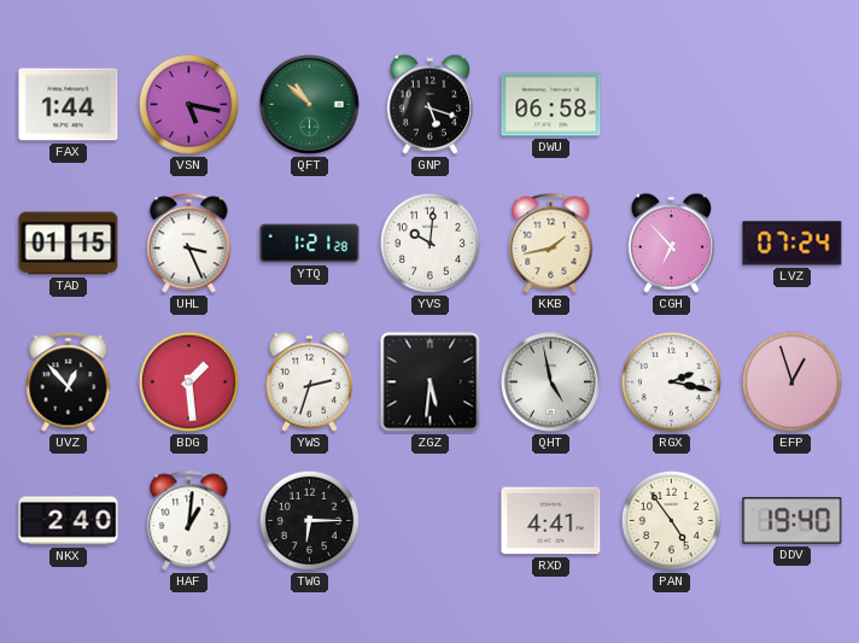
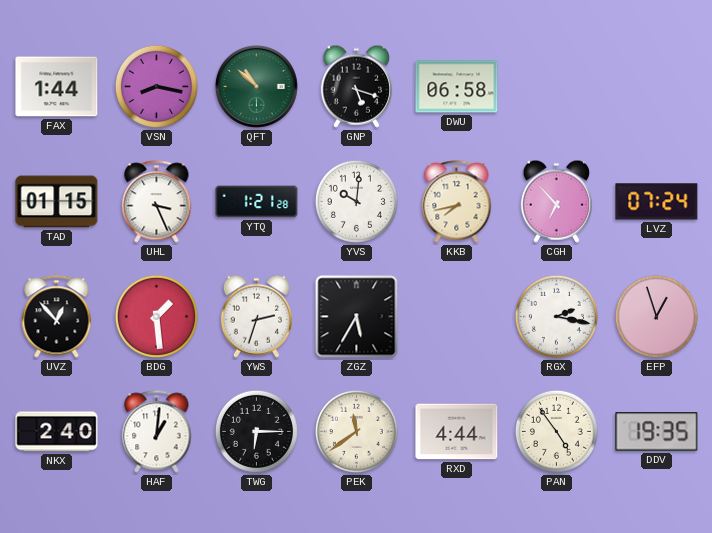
VSN: 5:17 -> 8:17 (156, 86)
KKB: 1:43 -> 7:43 (457, 202)
ZGZ: 5:31 -> 5:35 (357, 317)
QHT: 4:58 -> none (550, 381)
PEK: none -> 11:39 (356, 431)
RXD: 4:41 -> 4:44 (457, 432)
DDV: 19:40 -> 19:35 (657, 432)
